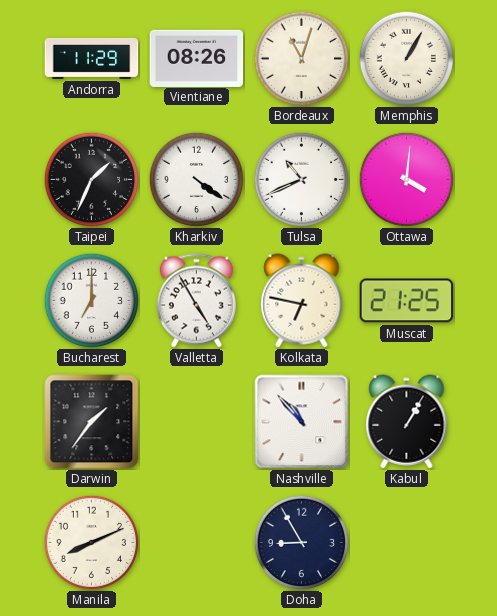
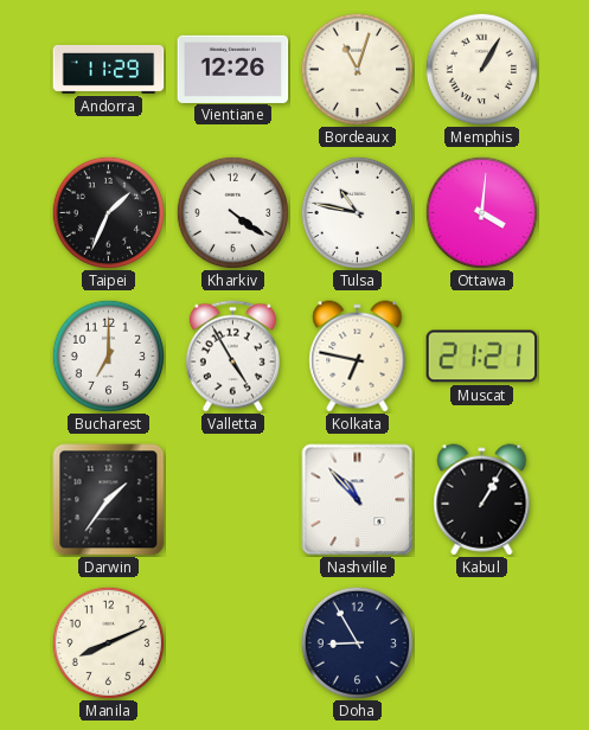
Vientiane: 08:26 -> 12:26 (233, 69)
Tulsa: 10:41 -> 10:47 (357, 212)
Muscat: 21:25 -> 21:21 (482, 357)
